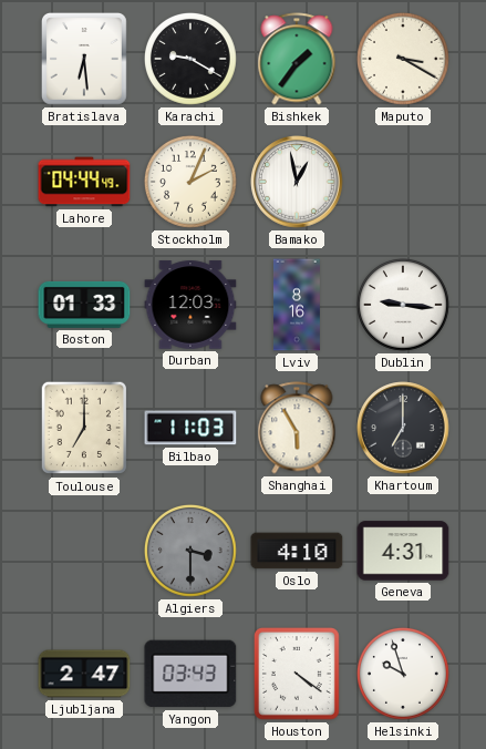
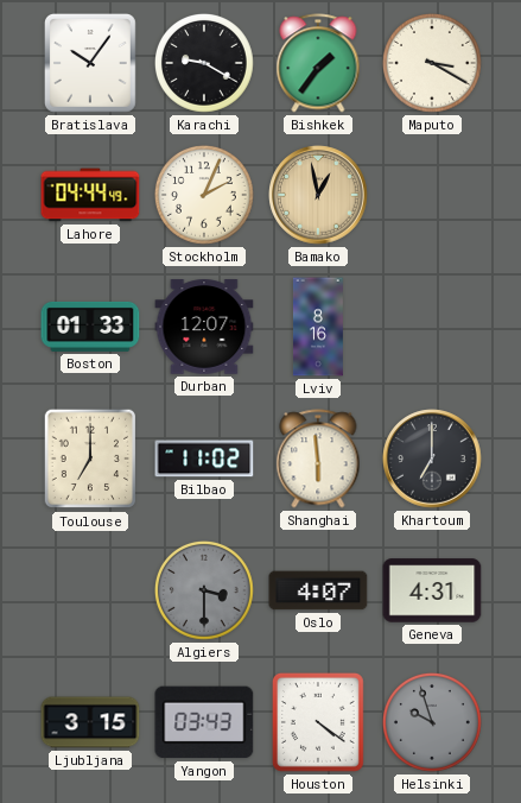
Bratislava: 6:29 -> 10:06 (90, 64)
Bamako dial: white -> champagne (318, 195)
Durban: 12:03 -> 12:07 (204, 327)
Dublin: 9:16 -> none (404, 306)
Bilbao: 11:03 -> 11:02 (204, 459)
Shanghai: 5:55 -> 5:59 (318, 459)
Oslo: 4:10 -> 4:07 (318, 590)
Ljubljana: 2:47 -> 3:15 (90, 722)
Helsinki dial: white -> grey (433, 723)
